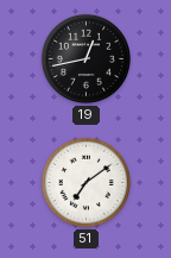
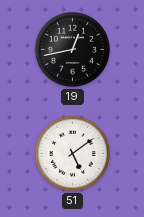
51: 7:09 -> 5:09 (72, 153)
